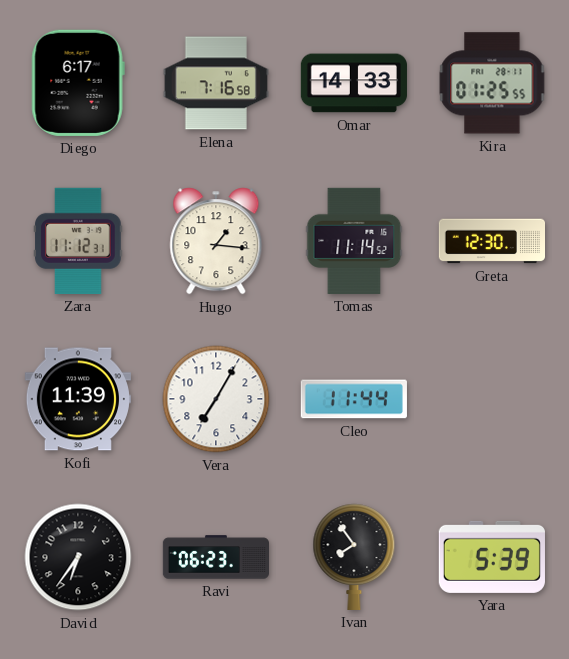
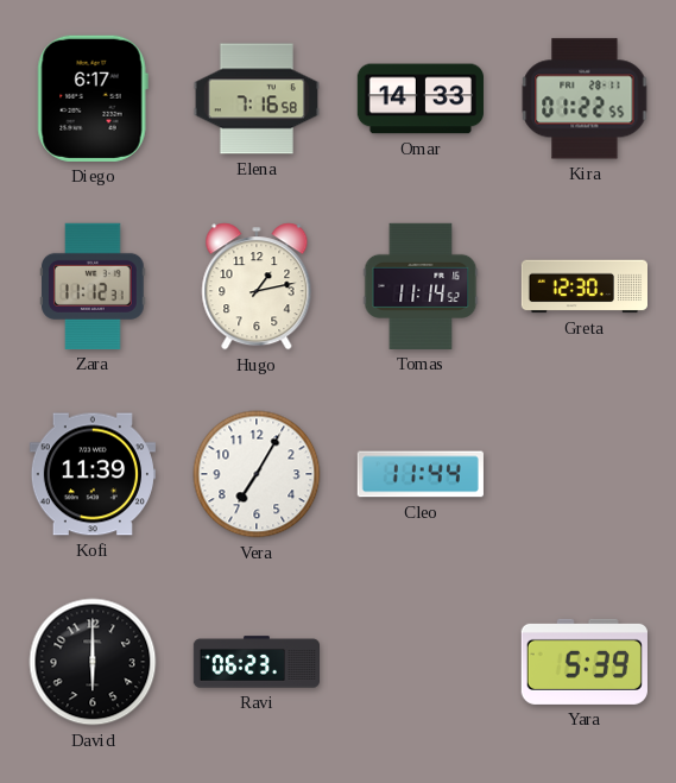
Kira: 01:25 -> 01:22 (585, 99)
Hugo: 1:16 -> 1:13 (257, 286)
David: 6:36 -> 6:00 (93, 662)
Ivan: 7:54 -> none (354, 557)
